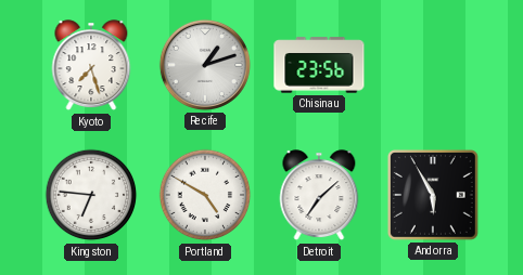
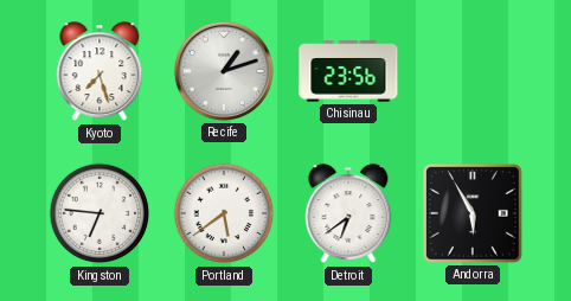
Portland: 4:50 -> 5:39 (224, 213)
Detroit: 7:08 -> 6:39 (348, 214)
